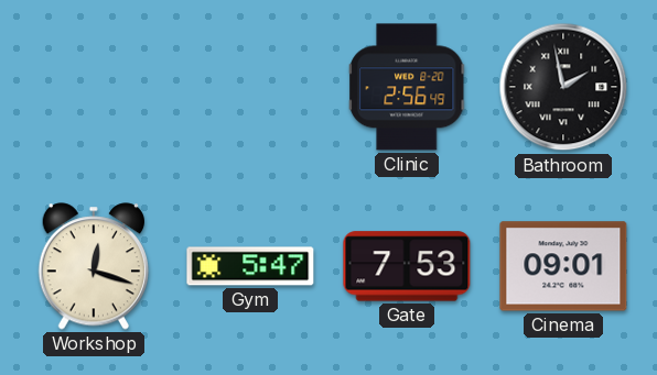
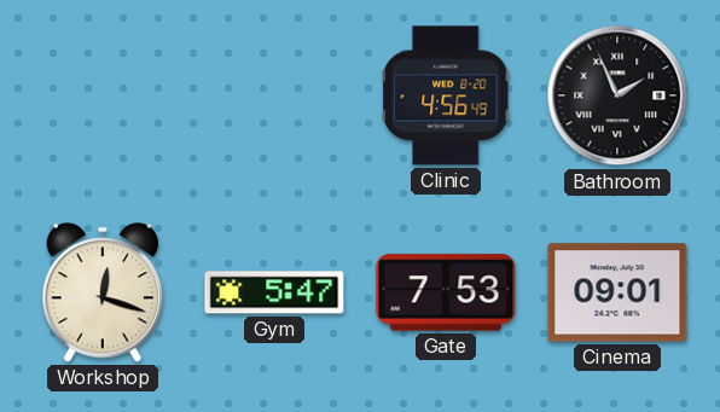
Clinic: 2:56 -> 4:56 (447, 95)
Bathroom: 1:58 -> 1:56 (617, 95)
